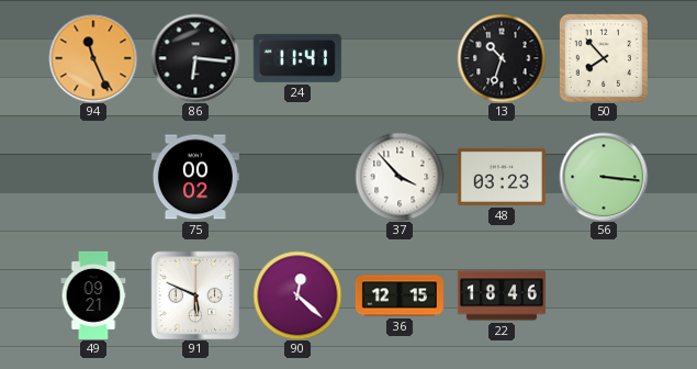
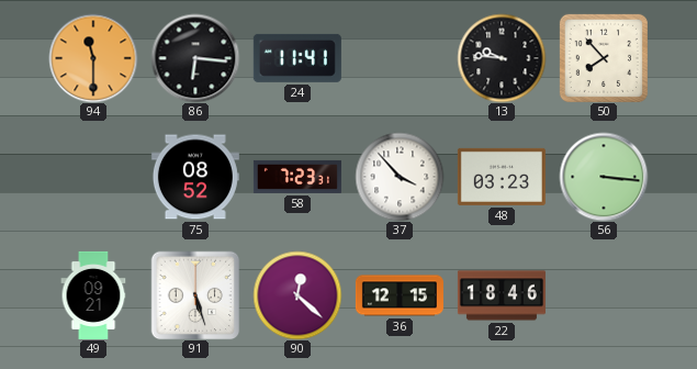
94: 11:26 -> 11:30 (93, 58)
13: 10:33 -> 9:46 (502, 58)
75: 00:02 -> 08:52 (195, 177)
58: none -> 7:23 (297, 177)
91: 5:49 -> 5:27 (195, 295)
